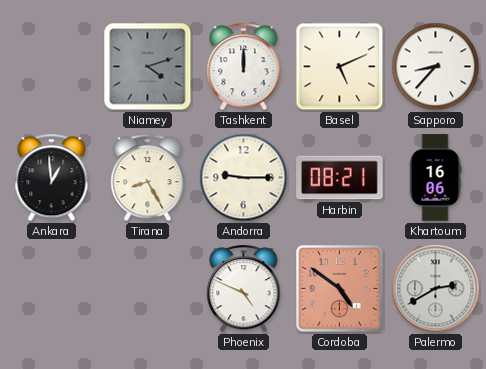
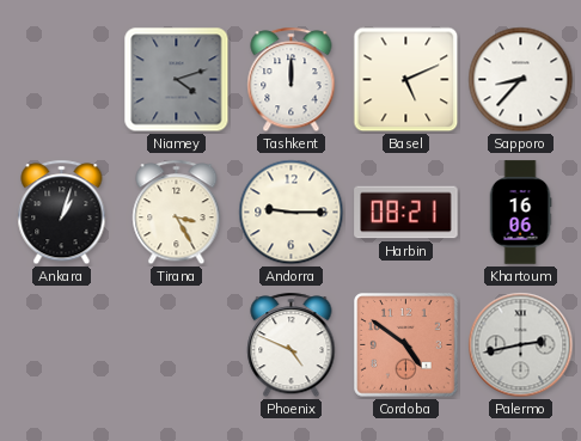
Ankara: 12:59 -> 1:03 (62, 213)
Tirana: 8:25 -> 3:25 (177, 213)
Palermo: 2:40 -> 2:43 (521, 345)
